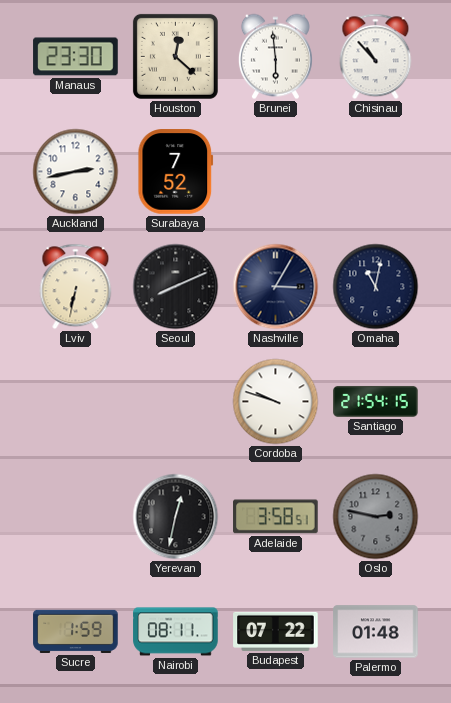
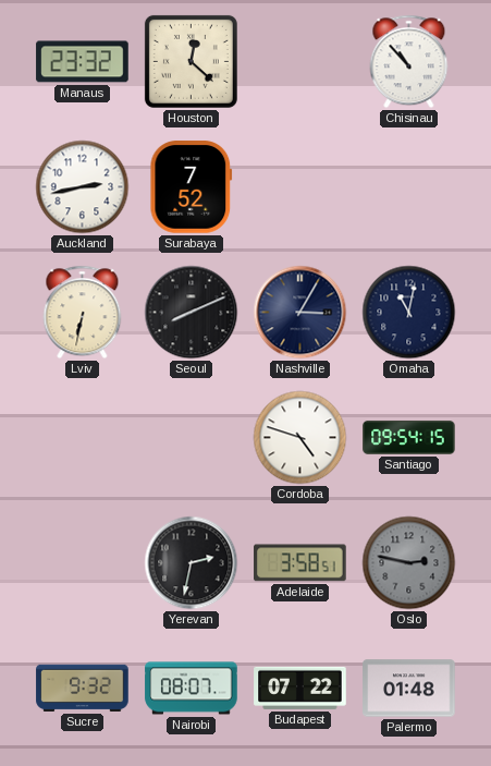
Manaus: 23:30 -> 23:32 (83, 62)
Brunei: 5:59 -> none (275, 57)
Cordoba: 9:48 -> 4:48 (300, 438)
Santiago: 21:54 -> 09:54 (409, 437)
Yerevan: 12:32 -> 2:32 (192, 563)
Sucre: 1:59 -> 9:32 (83, 688)
Nairobi: 08:11 -> 08:07 (192, 689)
